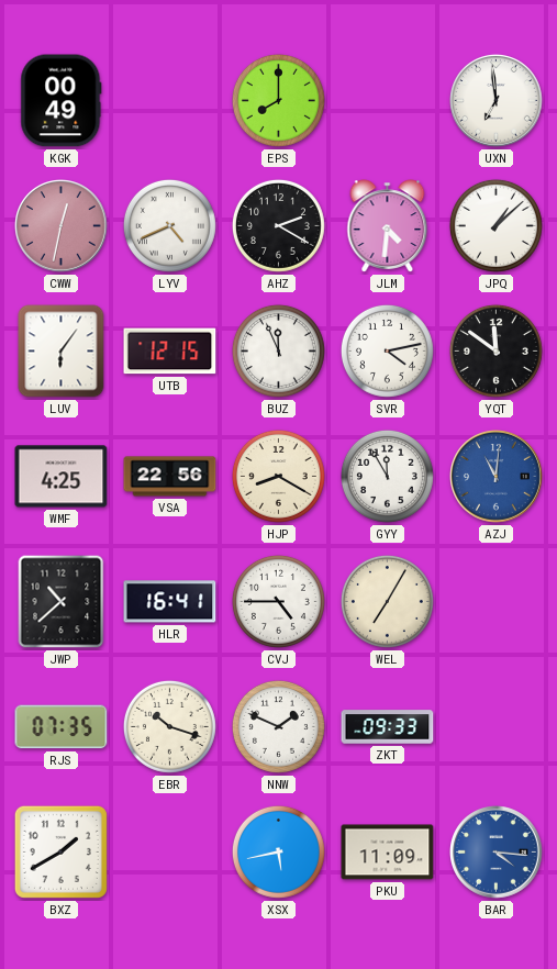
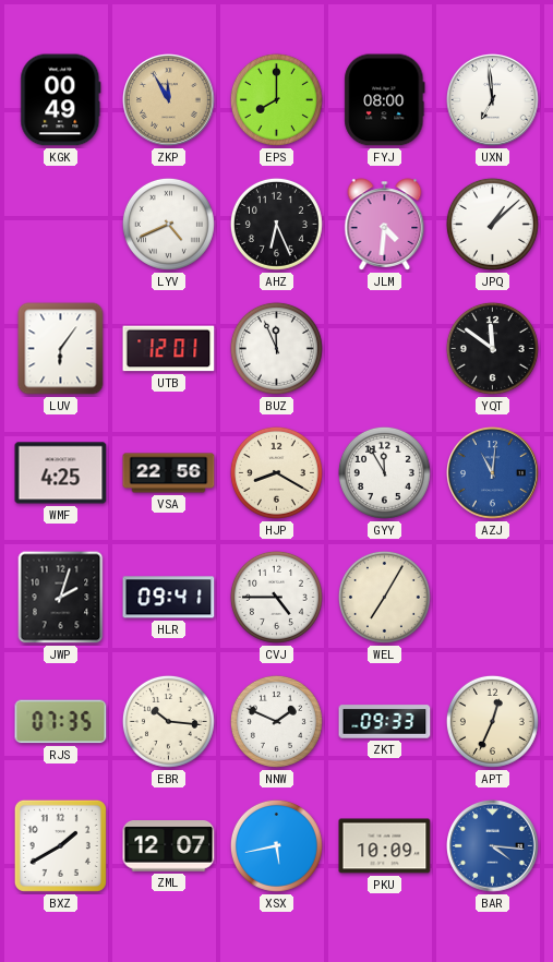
ZKP: none -> 11:55 (169, 100)
FYJ: none -> 08:00 (385, 100)
CWW: 12:32 -> none (62, 226)
AHZ: 2:20 -> 6:26 (276, 224)
UTB: 12:15 -> 12:01 (169, 349)
SVR: 4:13 -> none (387, 350)
JWP: 10:38 -> 2:03 (61, 598)
HLR: 16:41 -> 09:41 (169, 598)
EBR: 10:18 -> 10:16 (168, 721)
APT: none -> 12:34 (492, 721)
ZML: none -> 12:07 (169, 846)
PKU: 11:09 -> 10:09 (385, 846)
